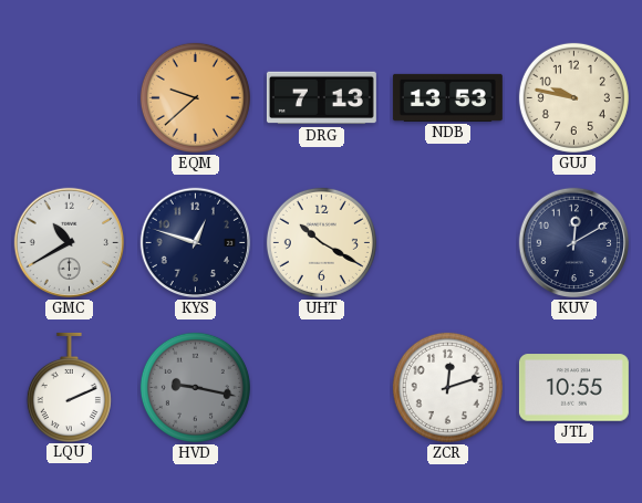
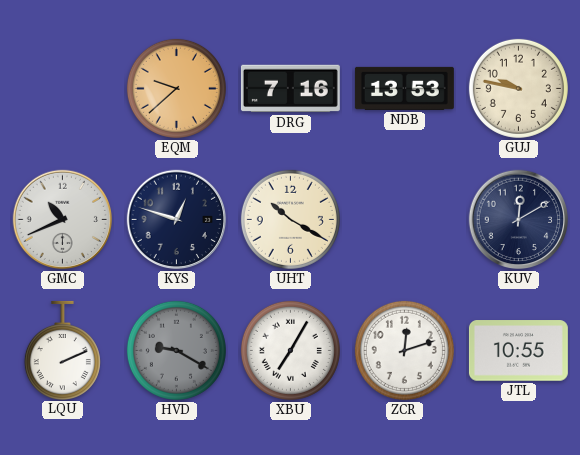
DRG: 7:13 -> 7:16 (290, 89)
GMC: 10:40 -> 10:41 (63, 220)
HVD: 9:17 -> 9:20 (176, 350)
XBU: none -> 7:05 (290, 350)
